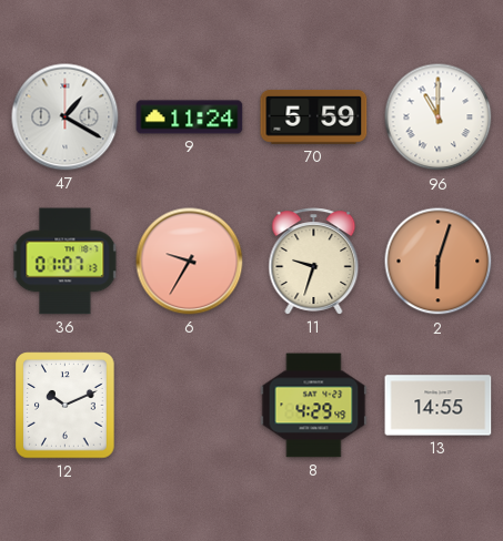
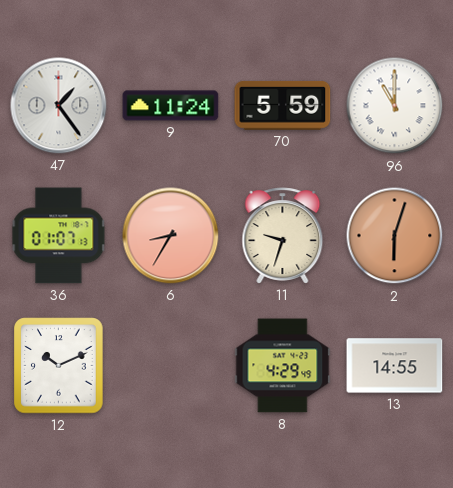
47: 1:20 -> 1:24 (59, 106)
6: 9:35 -> 8:35 (171, 236)
